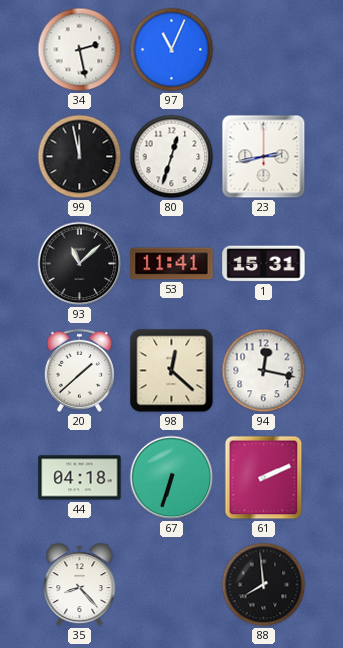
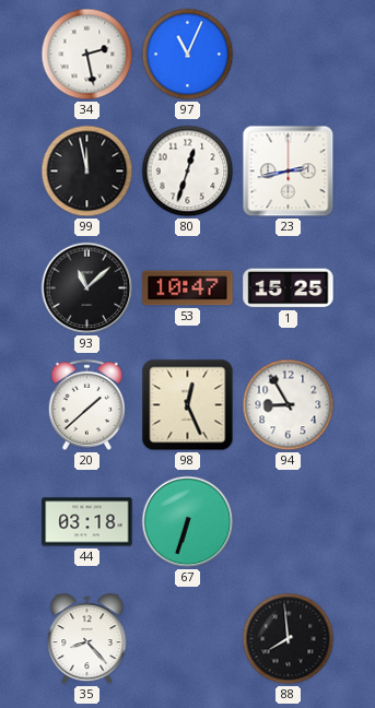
53: 11:41 -> 10:47 (188, 288)
1: 15:31 -> 15:25 (289, 288)
98: 12:22 -> 12:26 (188, 405)
94: 12:17 -> 8:55 (289, 405)
44: 04:18 -> 03:18 (87, 522)
61: 2:11 -> none (264, 478)
